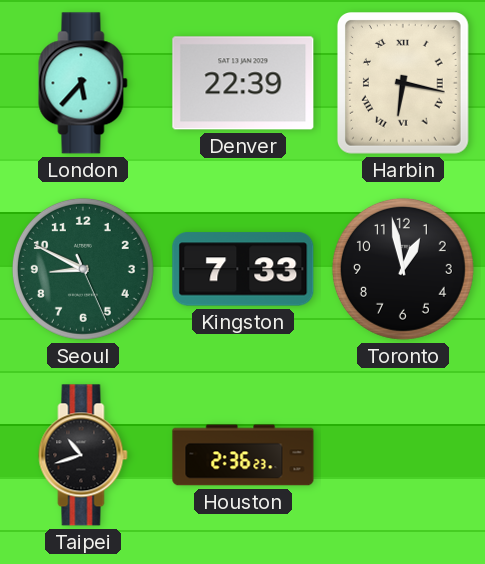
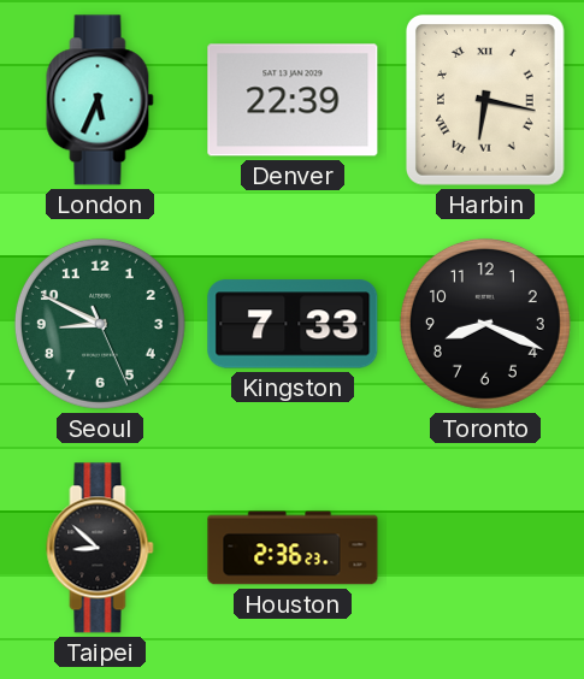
London: 5:37 -> 5:34 (100, 100)
Toronto: 12:58 -> 8:19 (485, 324)
Taipei: 10:42 -> 8:52 (100, 548)
